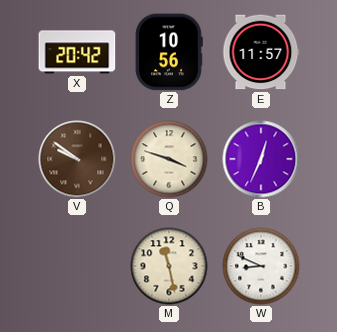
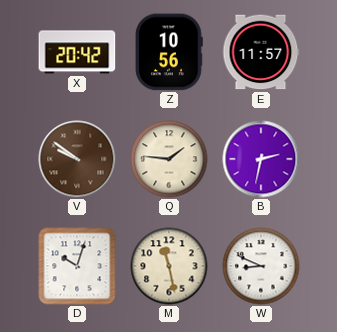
Q: 3:48 -> 1:46 (169, 159)
B: 12:34 -> 2:32 (261, 159)
D: none -> 10:03 (77, 266)
